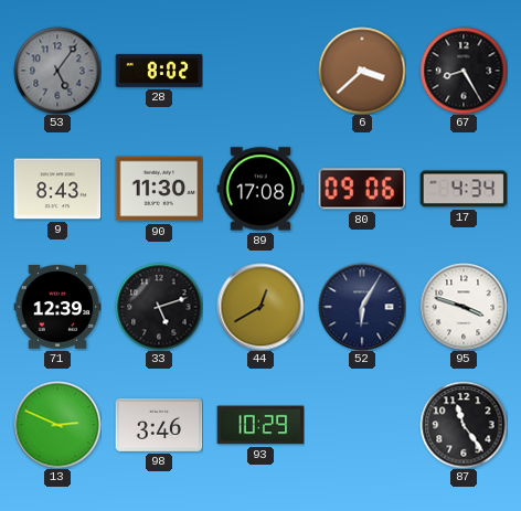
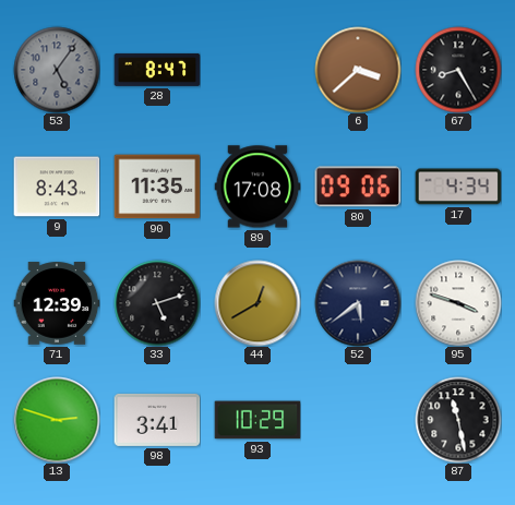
28: 8:02 -> 8:47 (157, 70)
90: 11:30 -> 11:35 (157, 187)
52: 6:05 -> 5:39 (358, 303)
13: 2:49 -> 2:48 (57, 420)
98: 3:46 -> 3:41 (157, 420)
87: 11:24 -> 11:28 (458, 420)
